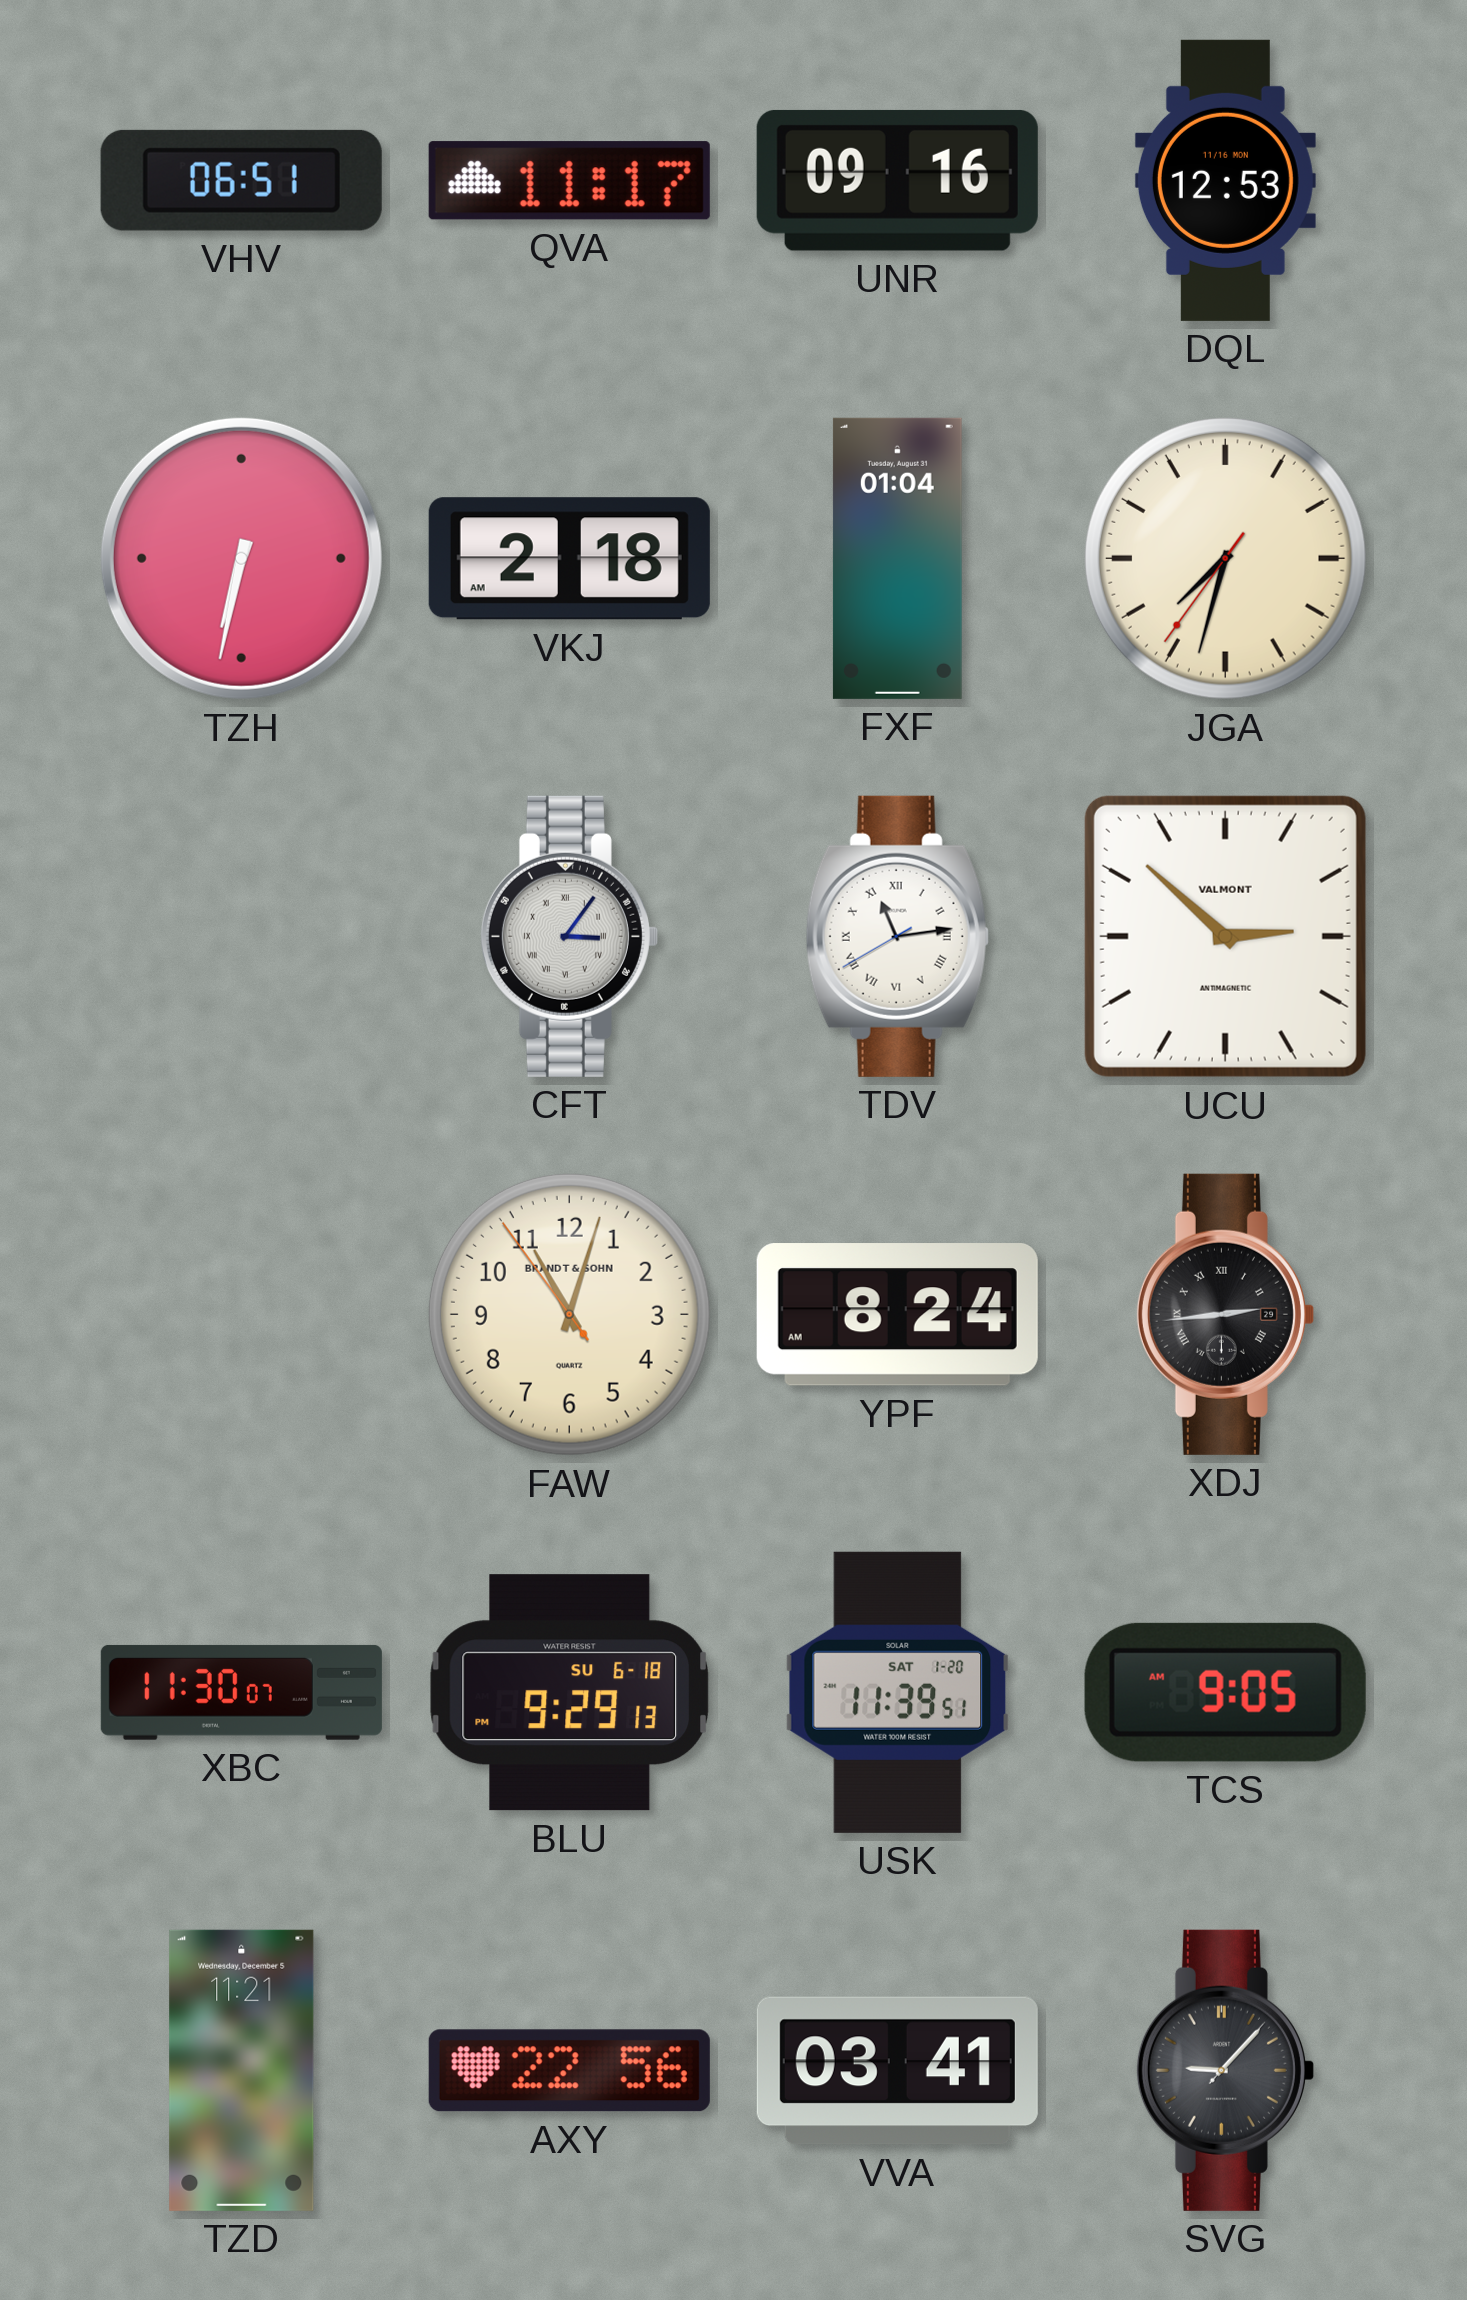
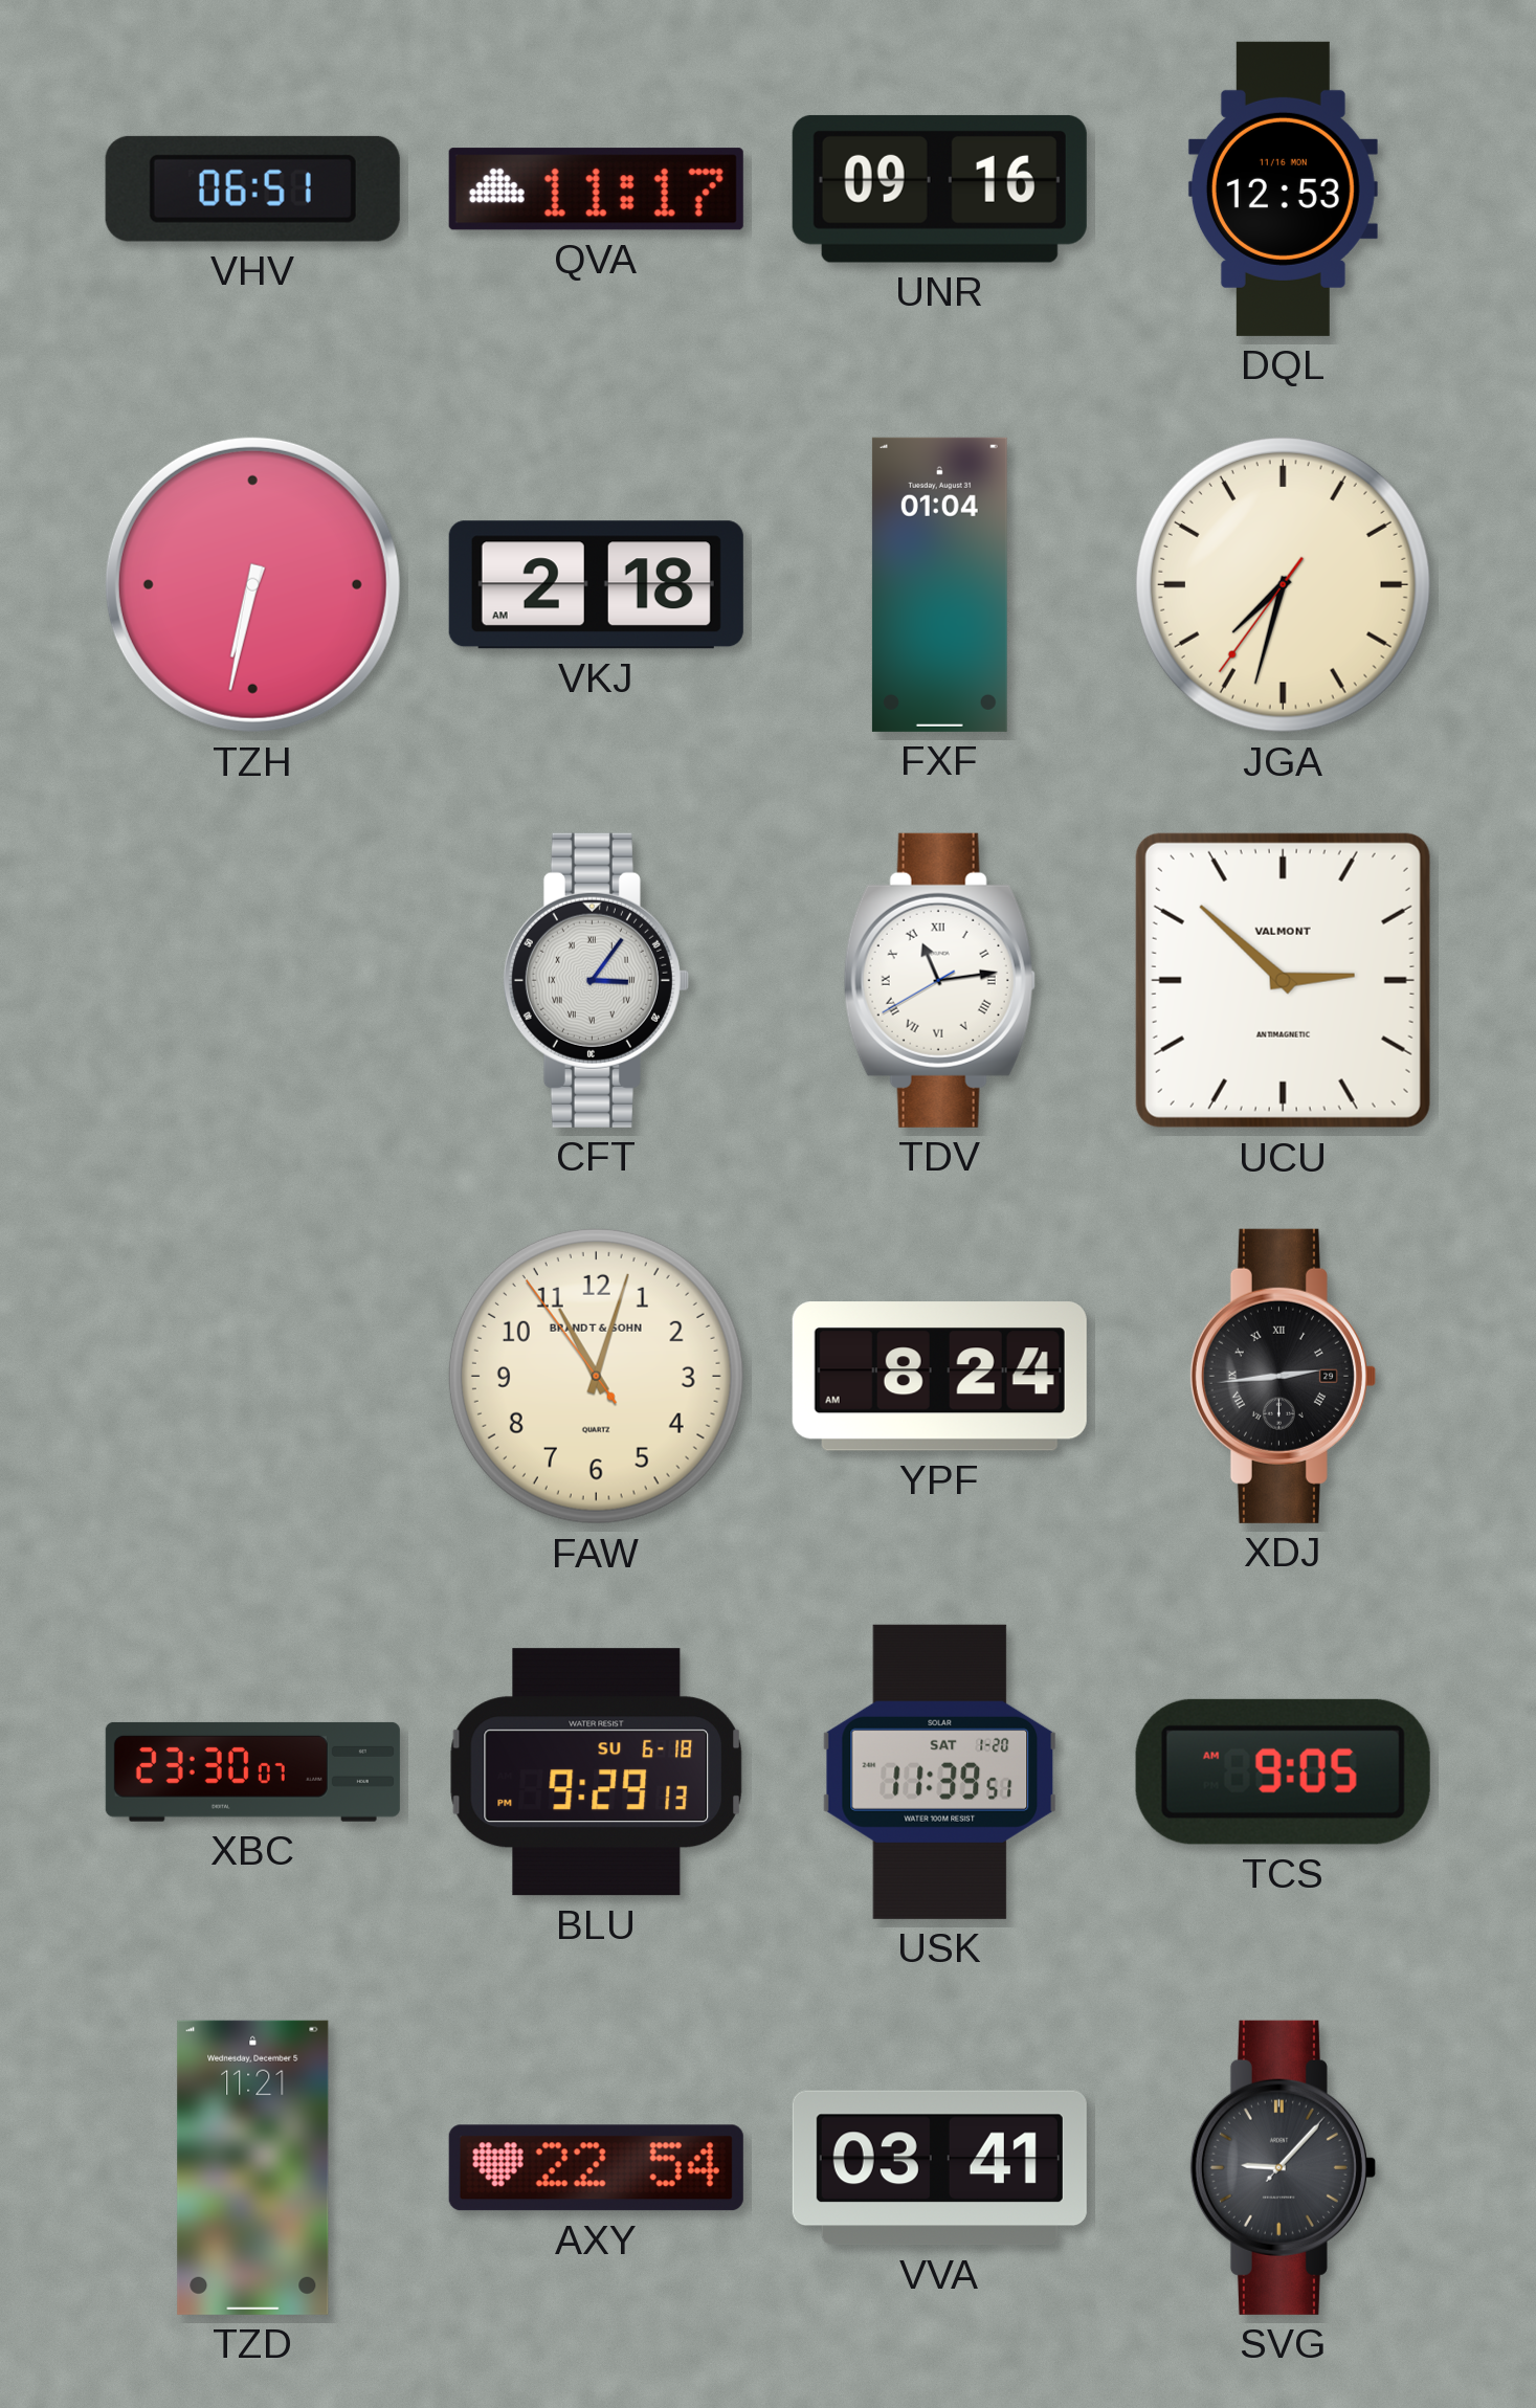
XBC: 11:30 -> 23:30 (252, 1771)
AXY: 22:56 -> 22:54 (596, 2168)
